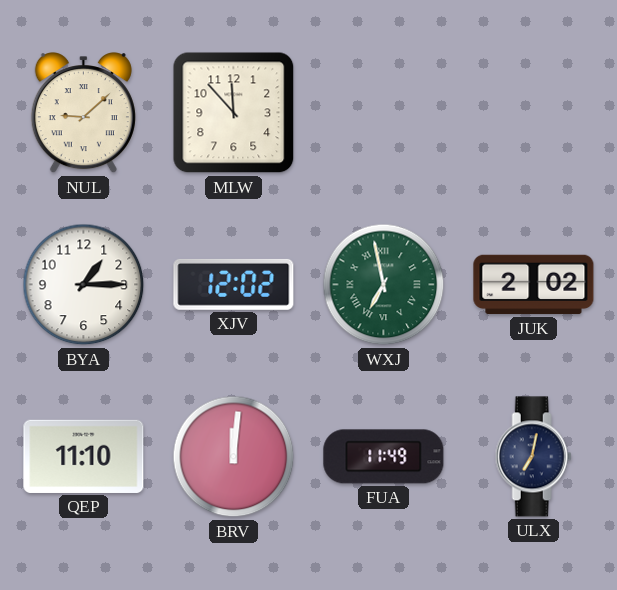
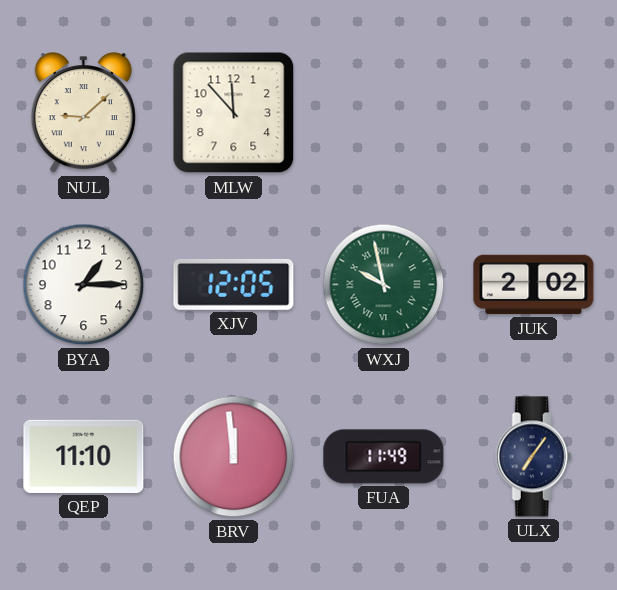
XJV: 12:02 -> 12:05 (234, 284)
WXJ: 6:58 -> 9:58 (384, 285)
BRV: 12:01 -> 11:59 (234, 457)
ULX: 7:02 -> 7:06 (533, 457)
